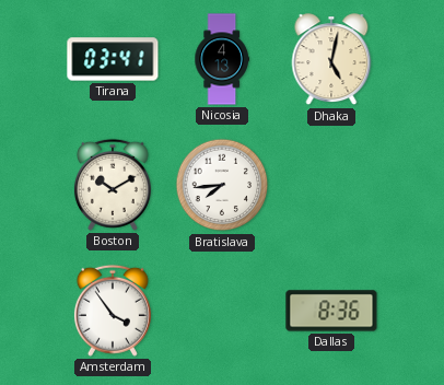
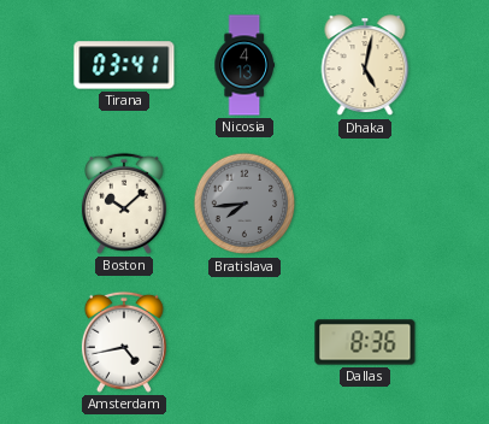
Boston: 10:10 -> 10:08 (124, 204)
Bratislava dial: white -> grey (244, 204)
Amsterdam: 3:54 -> 4:43 (124, 342)
